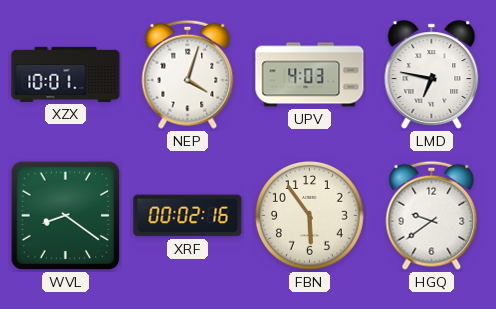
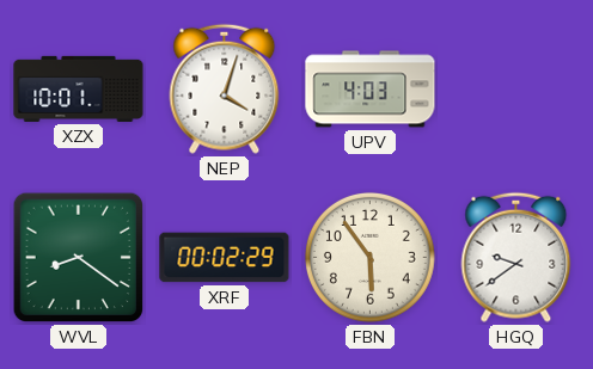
LMD: 6:47 -> none (432, 75)
XRF: 00:02:16 -> 00:02:29 (225, 258)
